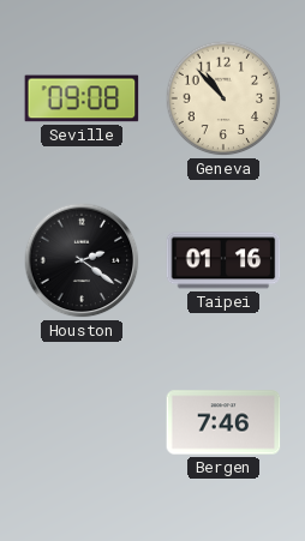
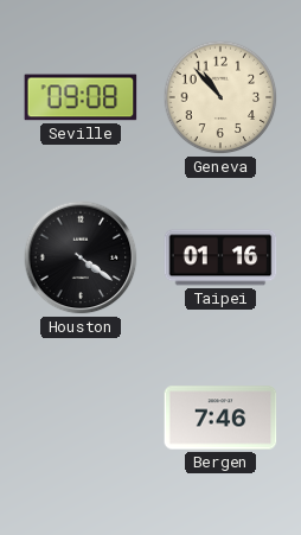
Houston: 2:21 -> 4:21 (81, 257)
